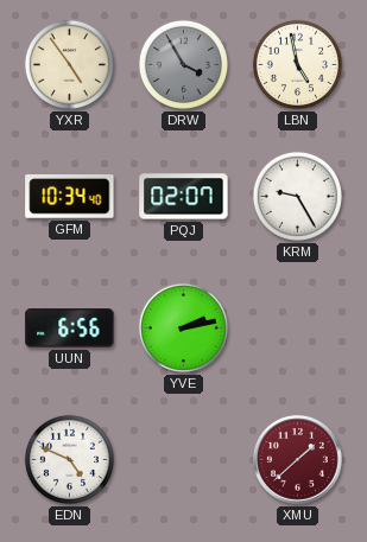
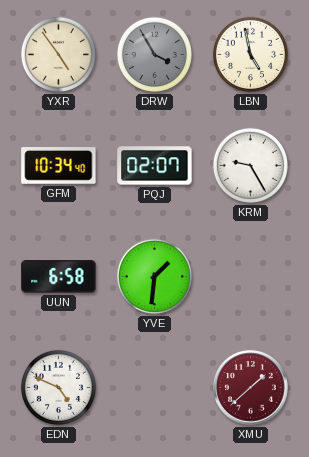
UUN: 6:56 -> 6:58 (59, 277)
YVE: 2:13 -> 1:31 (154, 276)
